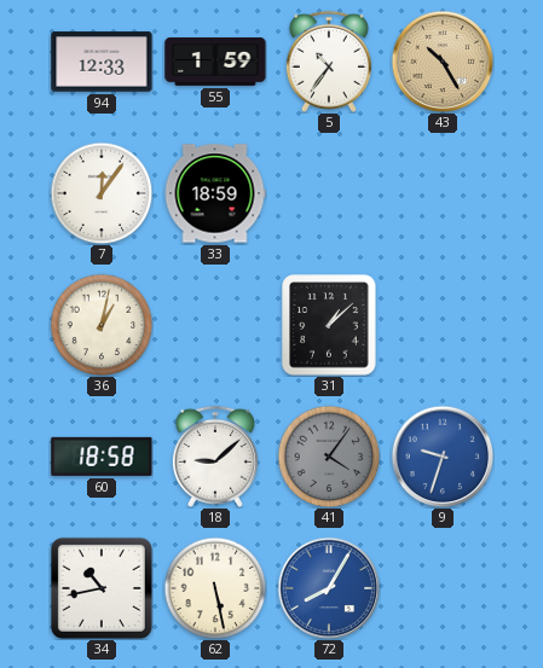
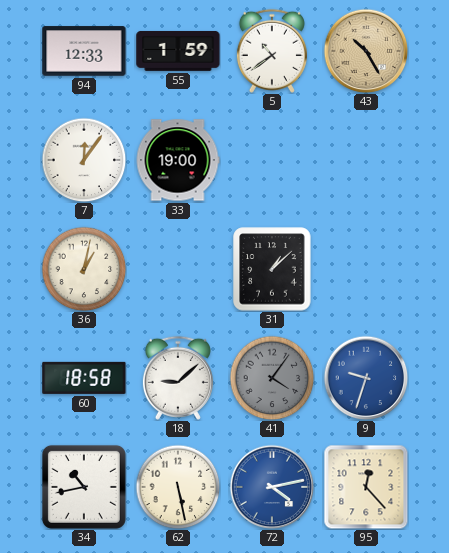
5: 10:36 -> 10:39 (272, 51)
33: 18:59 -> 19:00 (178, 160)
72: 8:05 -> 4:13 (272, 487)
95: none -> 12:23 (366, 487)
